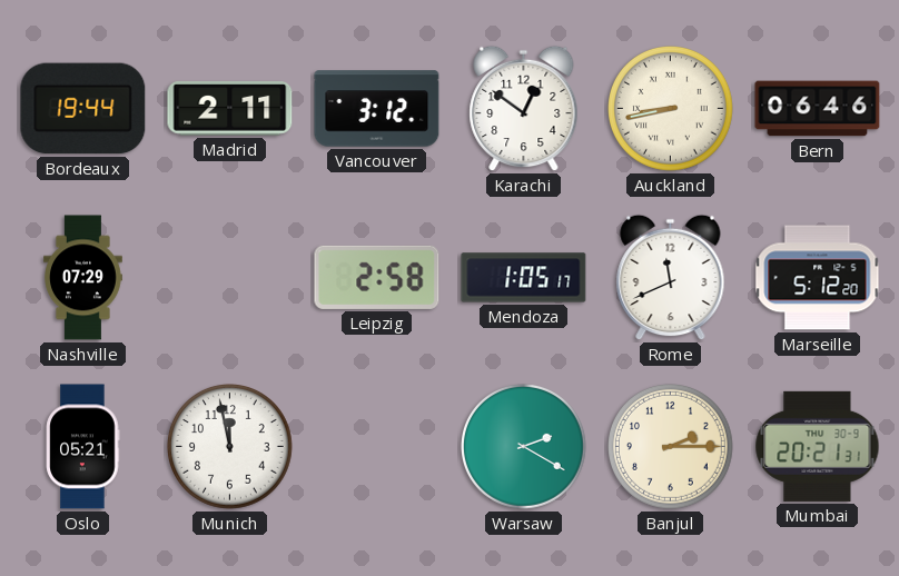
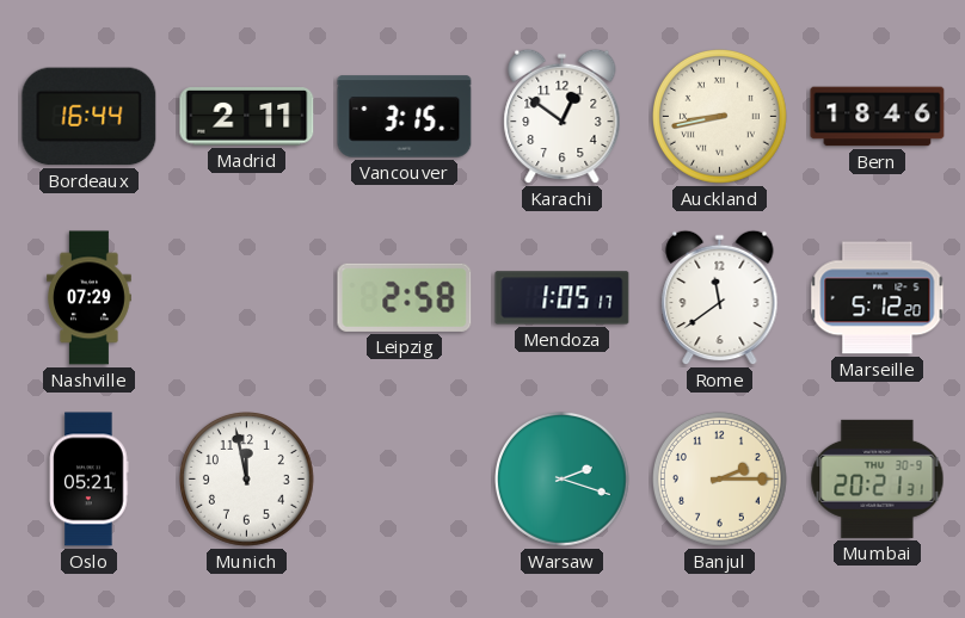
Bordeaux: 19:44 -> 16:44 (90, 117)
Vancouver: 3:12 -> 3:15 (405, 117)
Bern: 06:46 -> 18:46 (878, 117)
Rome: 11:41 -> 11:39 (720, 298)
Warsaw: 2:20 -> 2:18 (563, 480)
